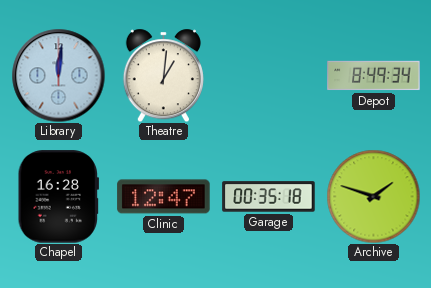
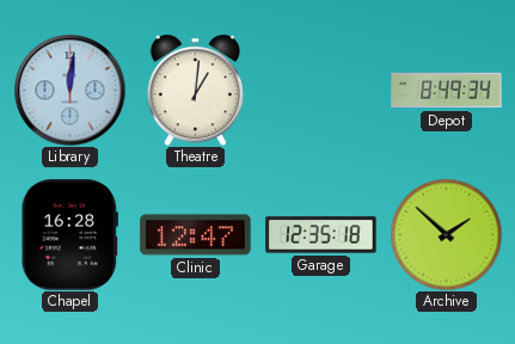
Garage: 00:35 -> 12:35 (321, 235)
Archive: 1:48 -> 1:52 (446, 234)
